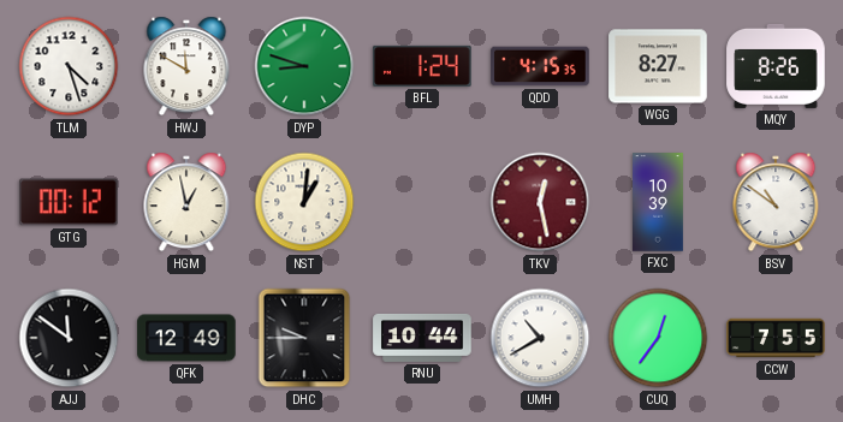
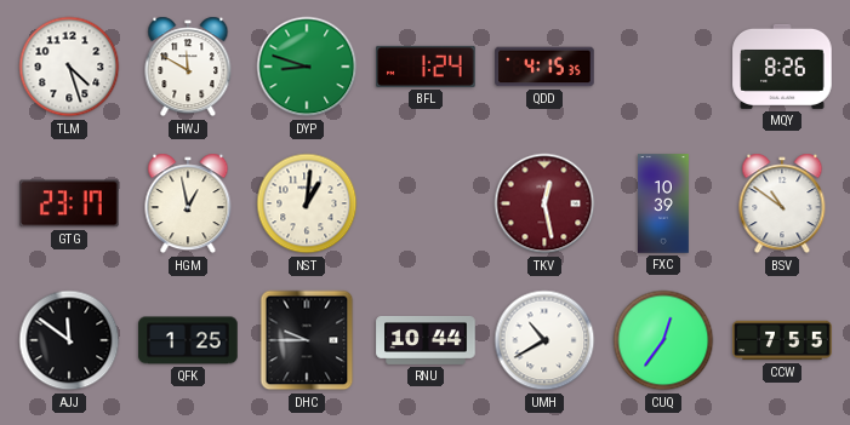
WGG: 8:27 -> none (658, 66)
GTG: 00:12 -> 23:17 (69, 203)
QFK: 12:49 -> 1:25 (188, 340)
